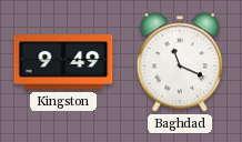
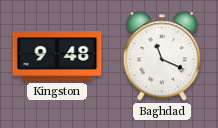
Kingston: 9:49 -> 9:48 (57, 56)
